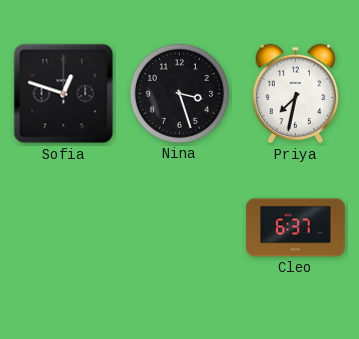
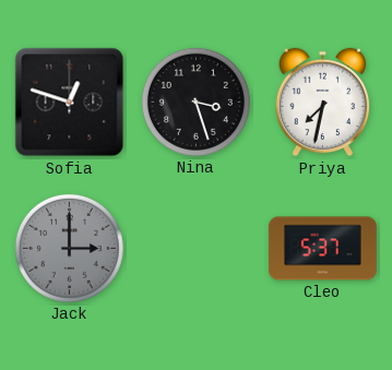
Jack: none -> 3:00 (69, 248)
Cleo: 6:37 -> 5:37 (323, 249)
